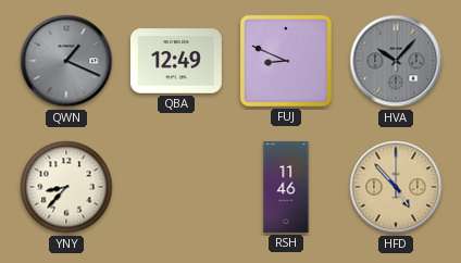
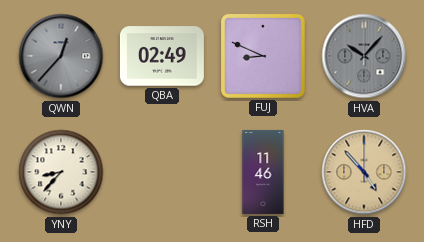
QWN: 1:19 -> 12:37 (61, 56)
QBA: 12:49 -> 02:49 (162, 56)
